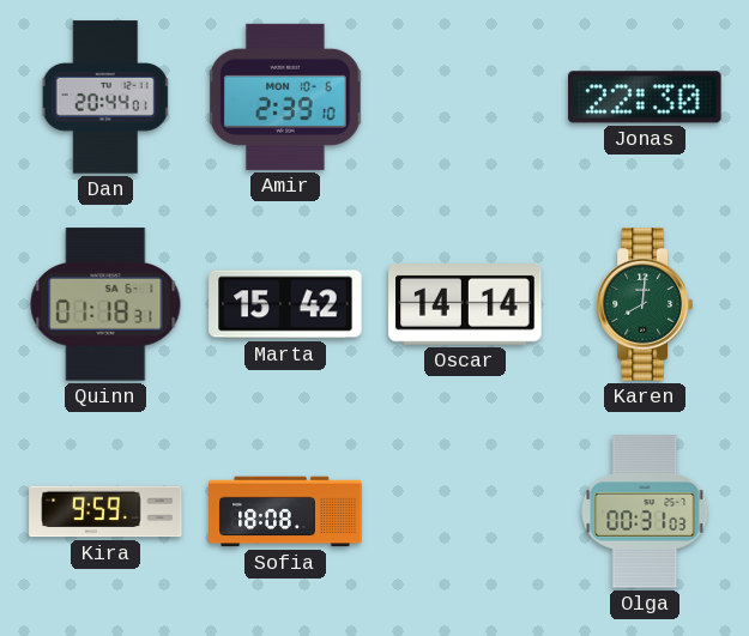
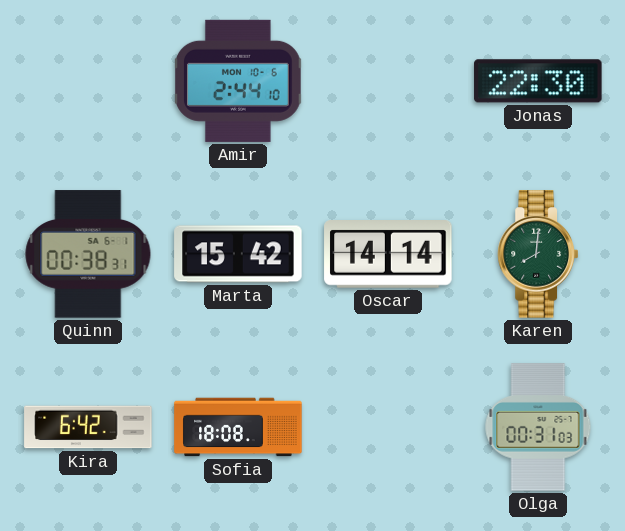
Dan: 20:44 -> none (105, 97)
Amir: 2:39 -> 2:44 (239, 81)
Quinn: 01:18 -> 00:38 (88, 254)
Kira: 9:59 -> 6:42 (88, 427)
